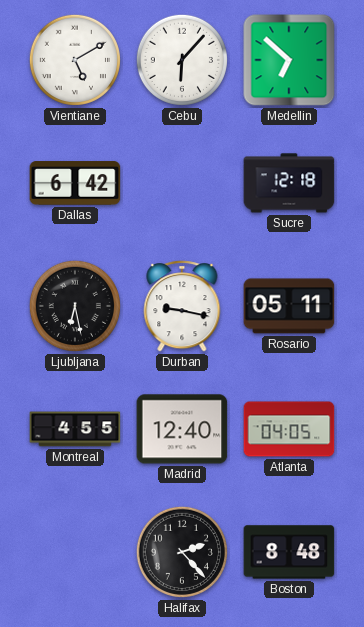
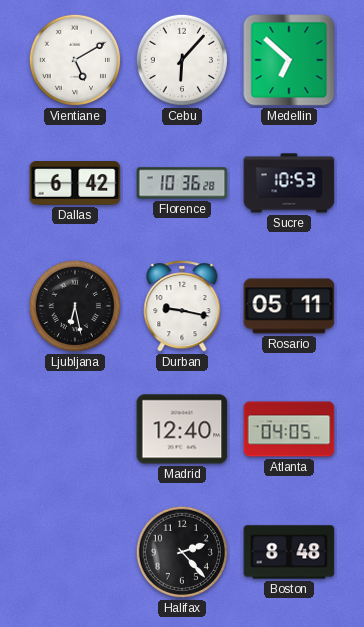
Florence: none -> 10:36 (182, 183)
Sucre: 12:18 -> 10:53 (289, 183)
Montreal: 4:55 -> none (75, 429)
